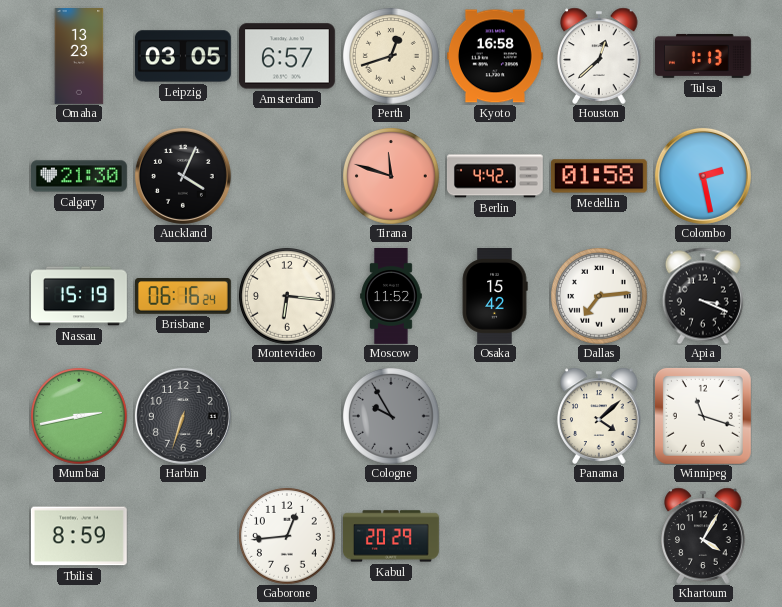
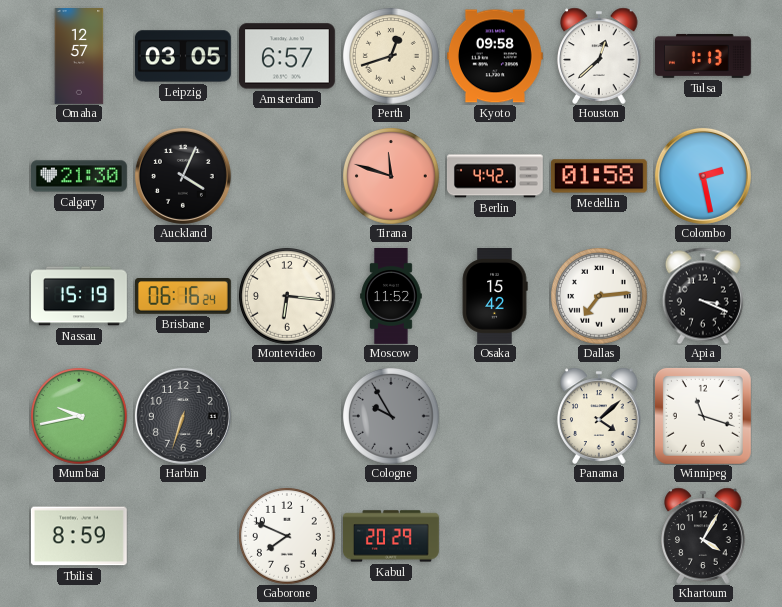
Omaha: 13:23 -> 12:57 (79, 57)
Kyoto: 16:58 -> 09:58 (495, 56)
Mumbai: 2:43 -> 9:43 (79, 416)
Gaborone: 12:44 -> 7:49 (287, 536)
